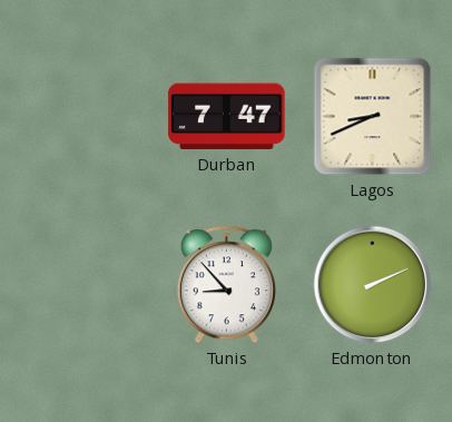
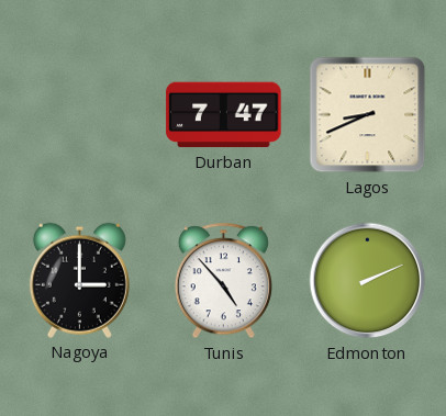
Nagoya: none -> 3:00 (79, 280)
Tunis: 8:53 -> 4:53 (223, 281)
